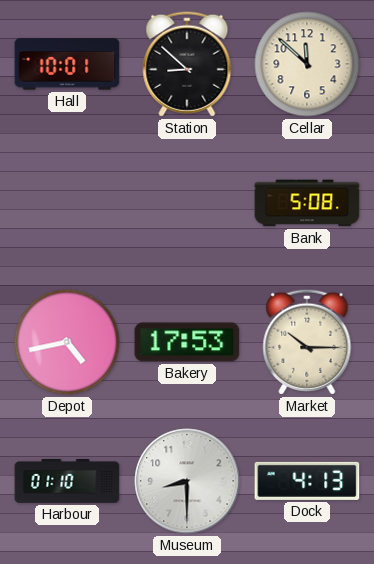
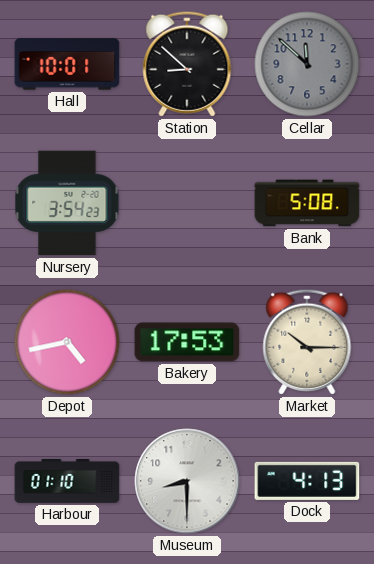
Cellar dial: cream -> grey (307, 64)
Nursery: none -> 3:54 (67, 203)
